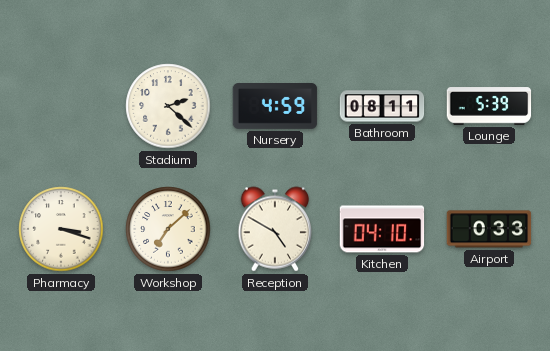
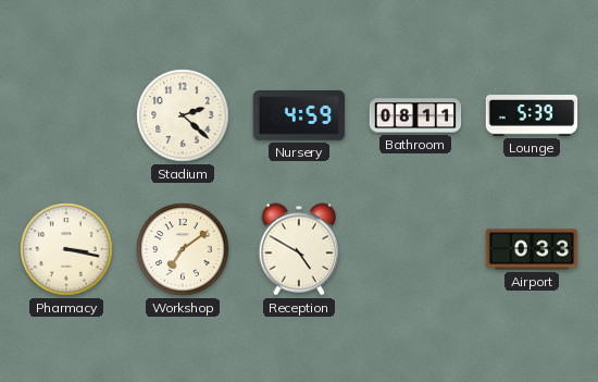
Pharmacy: 3:18 -> 3:17 (66, 249)
Workshop: 7:08 -> 7:09 (183, 249)
Kitchen: 04:10 -> none (382, 229)
